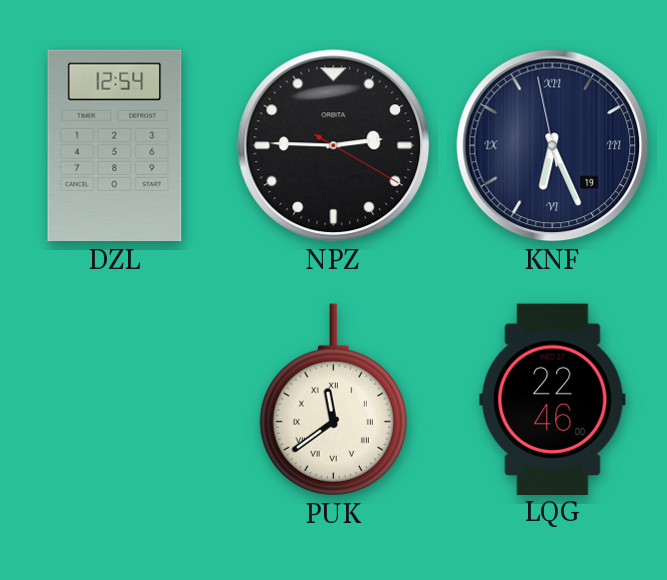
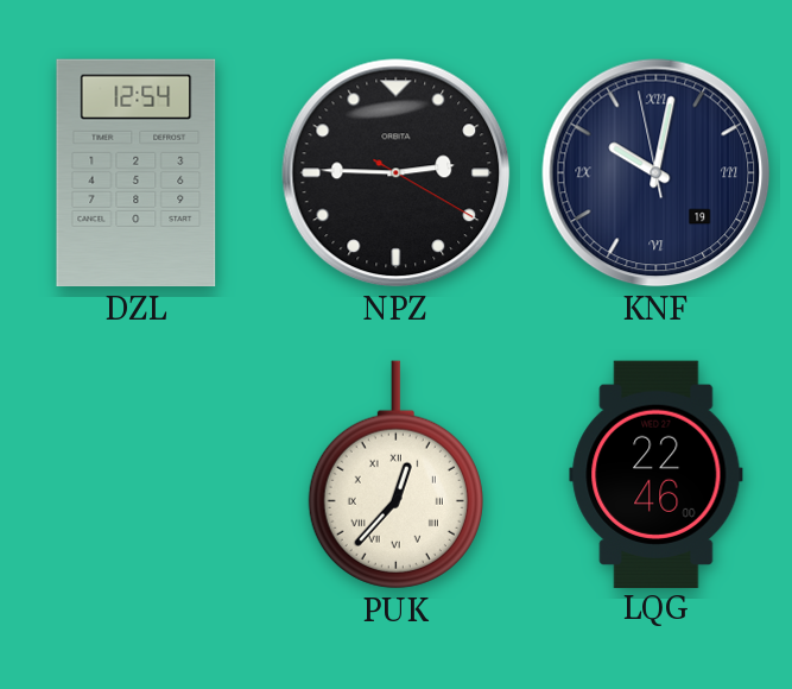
KNF: 6:25 -> 10:01 (657, 173)
PUK: 11:39 -> 12:37 (395, 475)
